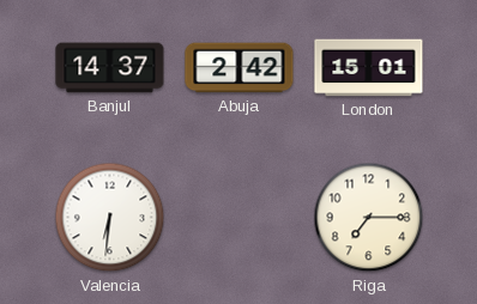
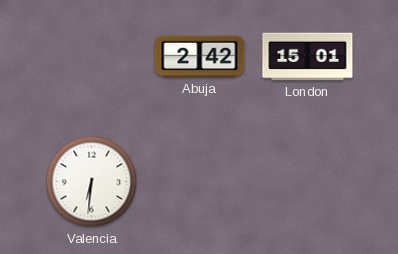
Banjul: 14:37 -> none (110, 68)
Riga: 7:15 -> none (369, 218)
